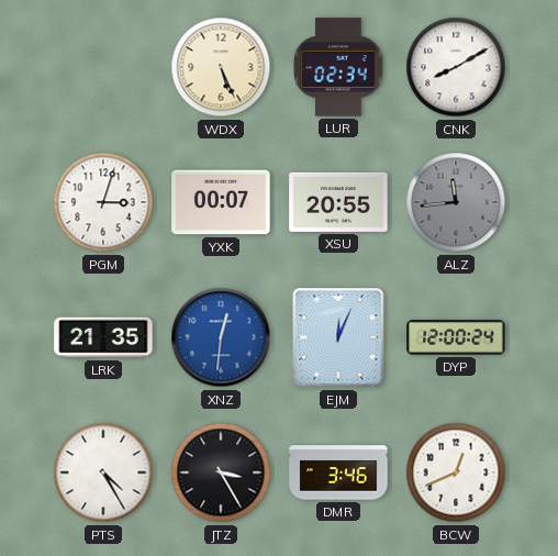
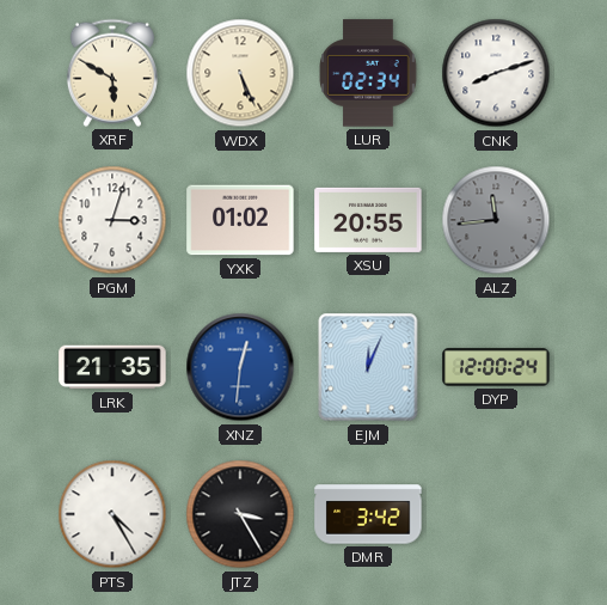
XRF: none -> 5:50 (112, 73)
CNK: 8:10 -> 8:12 (496, 73)
YXK: 00:07 -> 01:02 (240, 220)
DMR: 3:46 -> 3:42 (368, 514)
BCW: 12:41 -> none (456, 472)
